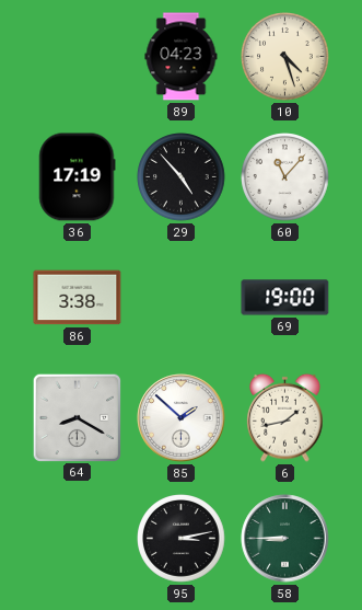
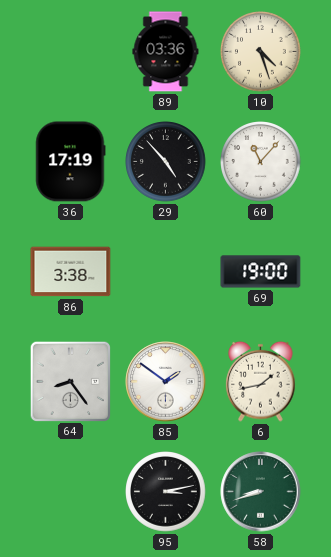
89: 04:23 -> 03:36 (166, 52)
64: 8:20 -> 8:24 (70, 381)
85: 1:52 -> 1:51 (166, 382)
58: 8:45 -> 8:42 (261, 492)
